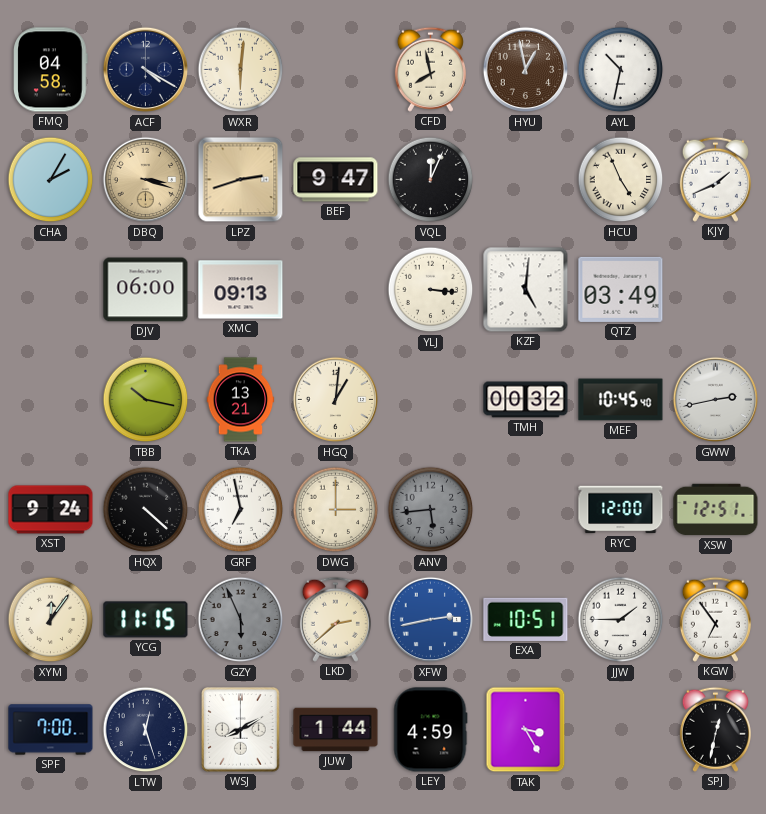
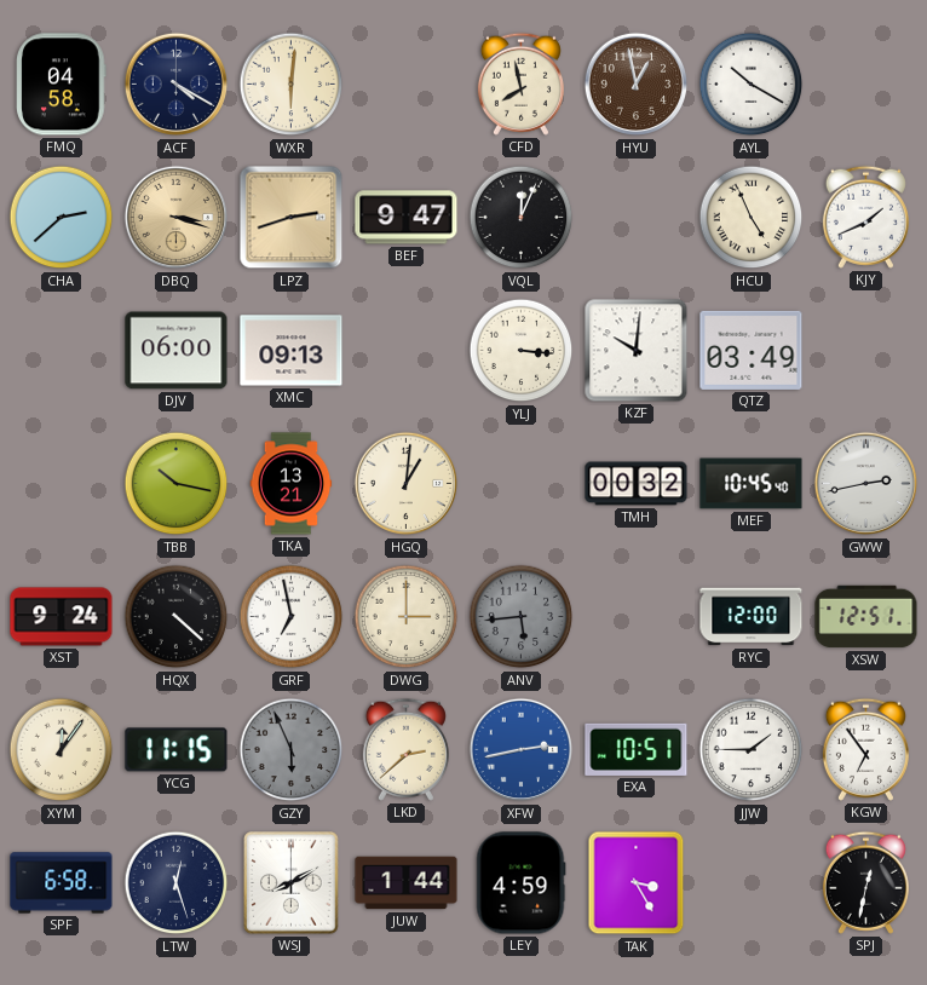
AYL: 10:32 -> 10:20 (752, 85)
CHA: 2:05 -> 2:38 (62, 218)
KZF: 5:01 -> 10:01 (637, 351)
SPF: 7:00 -> 6:58 (62, 883)
